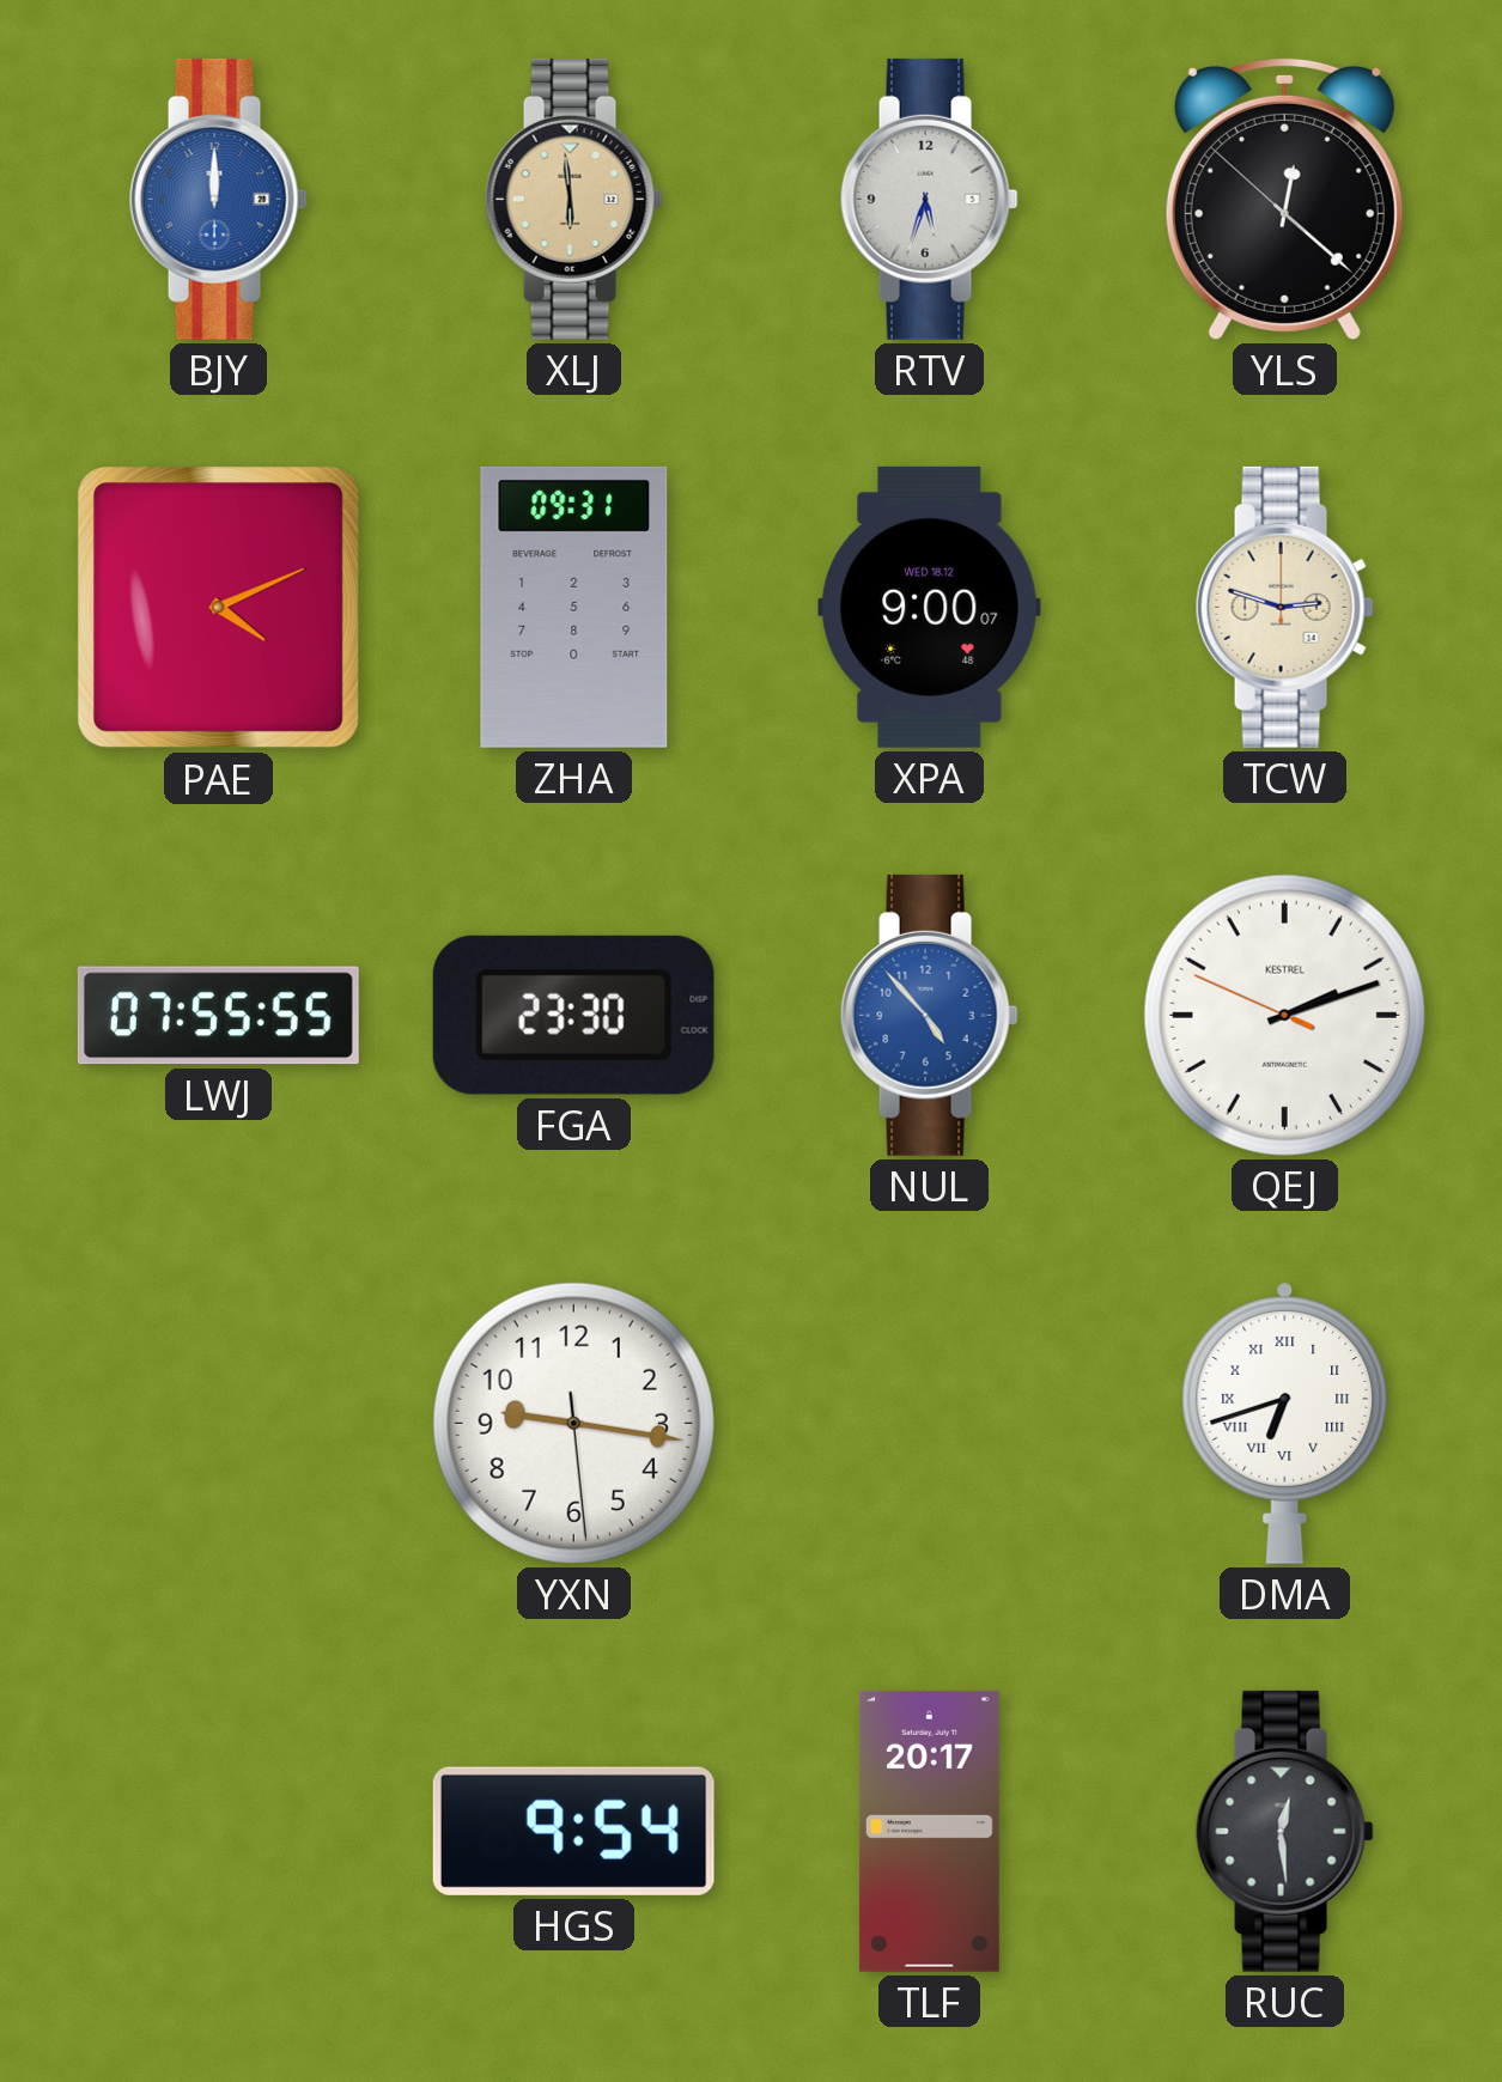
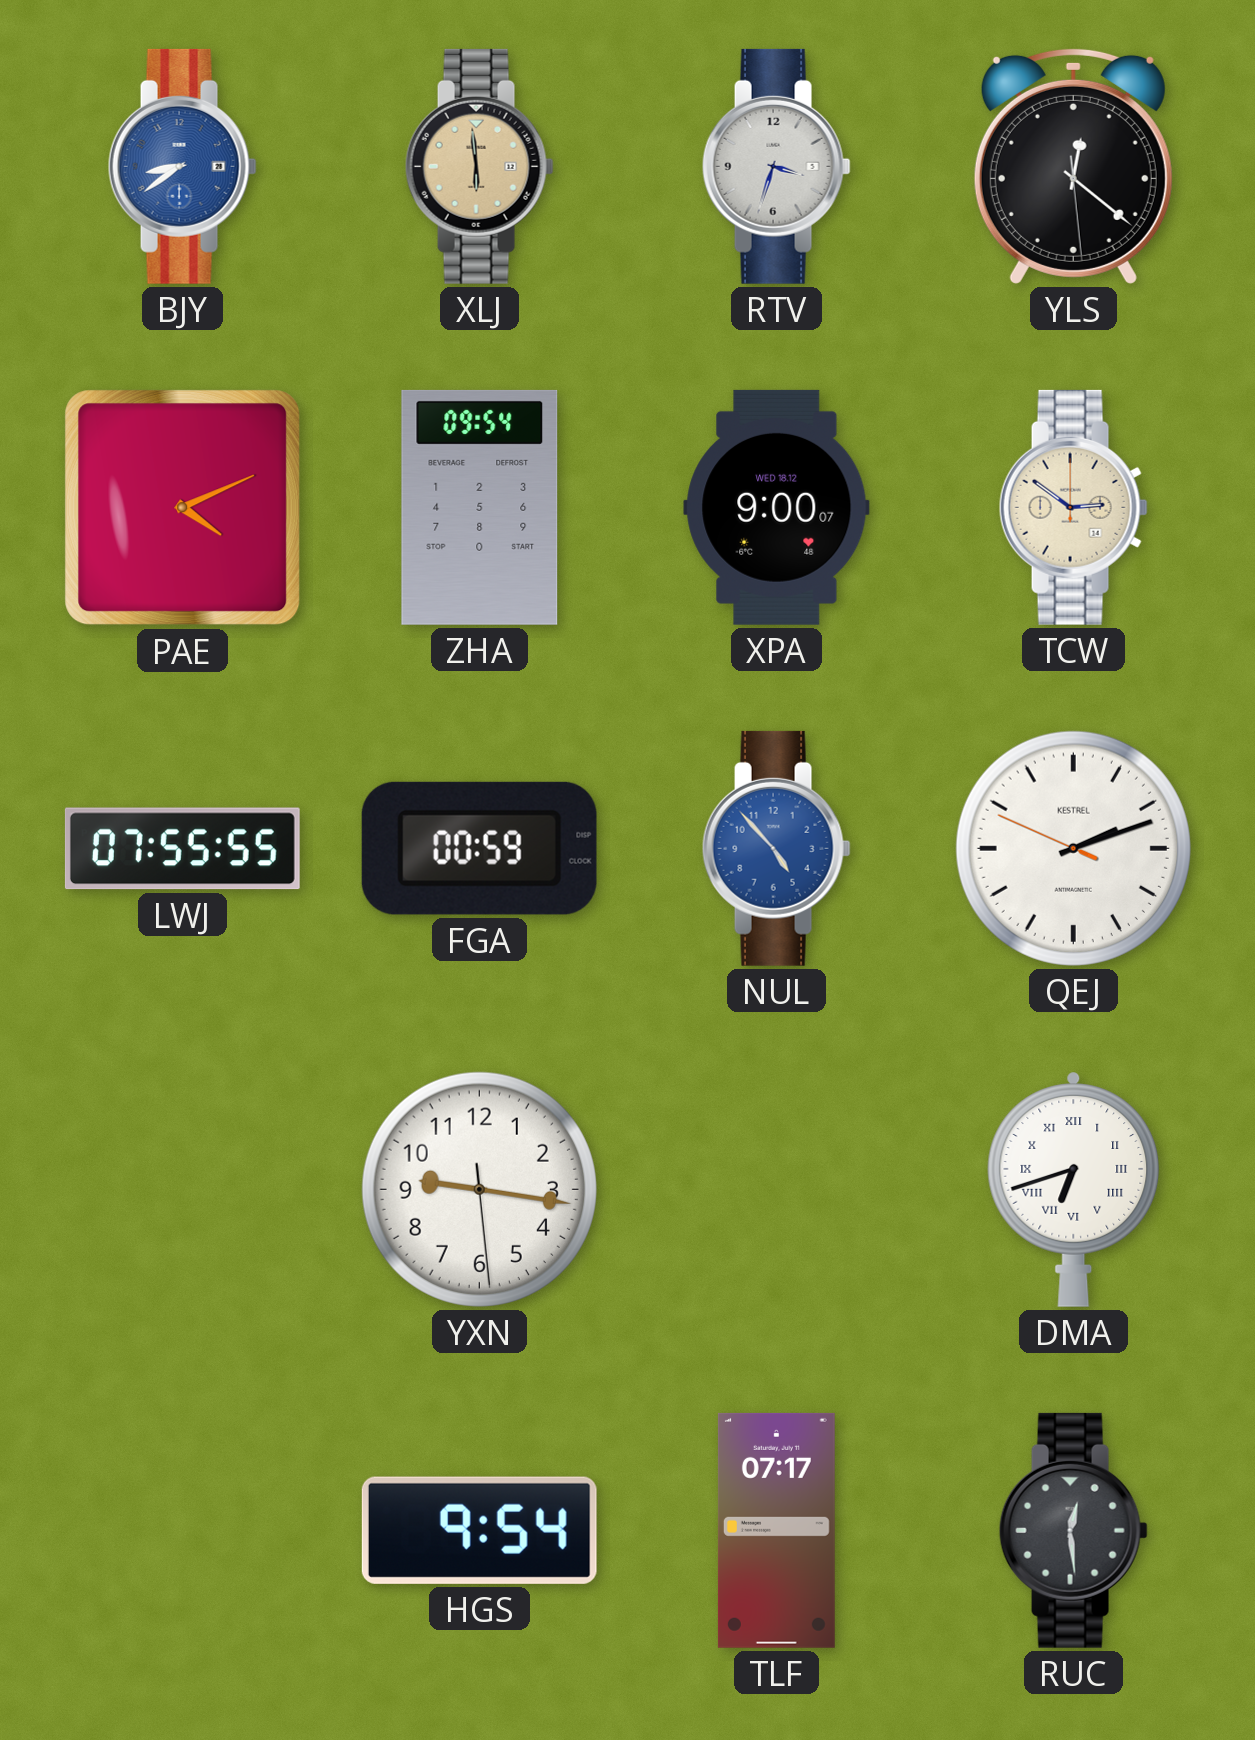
BJY: 12:00 -> 8:39 (182, 166)
RTV: 5:33 -> 3:33 (776, 166)
YLS: 12:21:52 -> 12:21:29 (1073, 166)
ZHA: 09:31 -> 09:54 (480, 507)
TCW: 2:48 -> 2:51 (1073, 507)
FGA: 23:30 -> 00:59 (479, 848)
TLF: 20:17 -> 07:17 (776, 1530)
